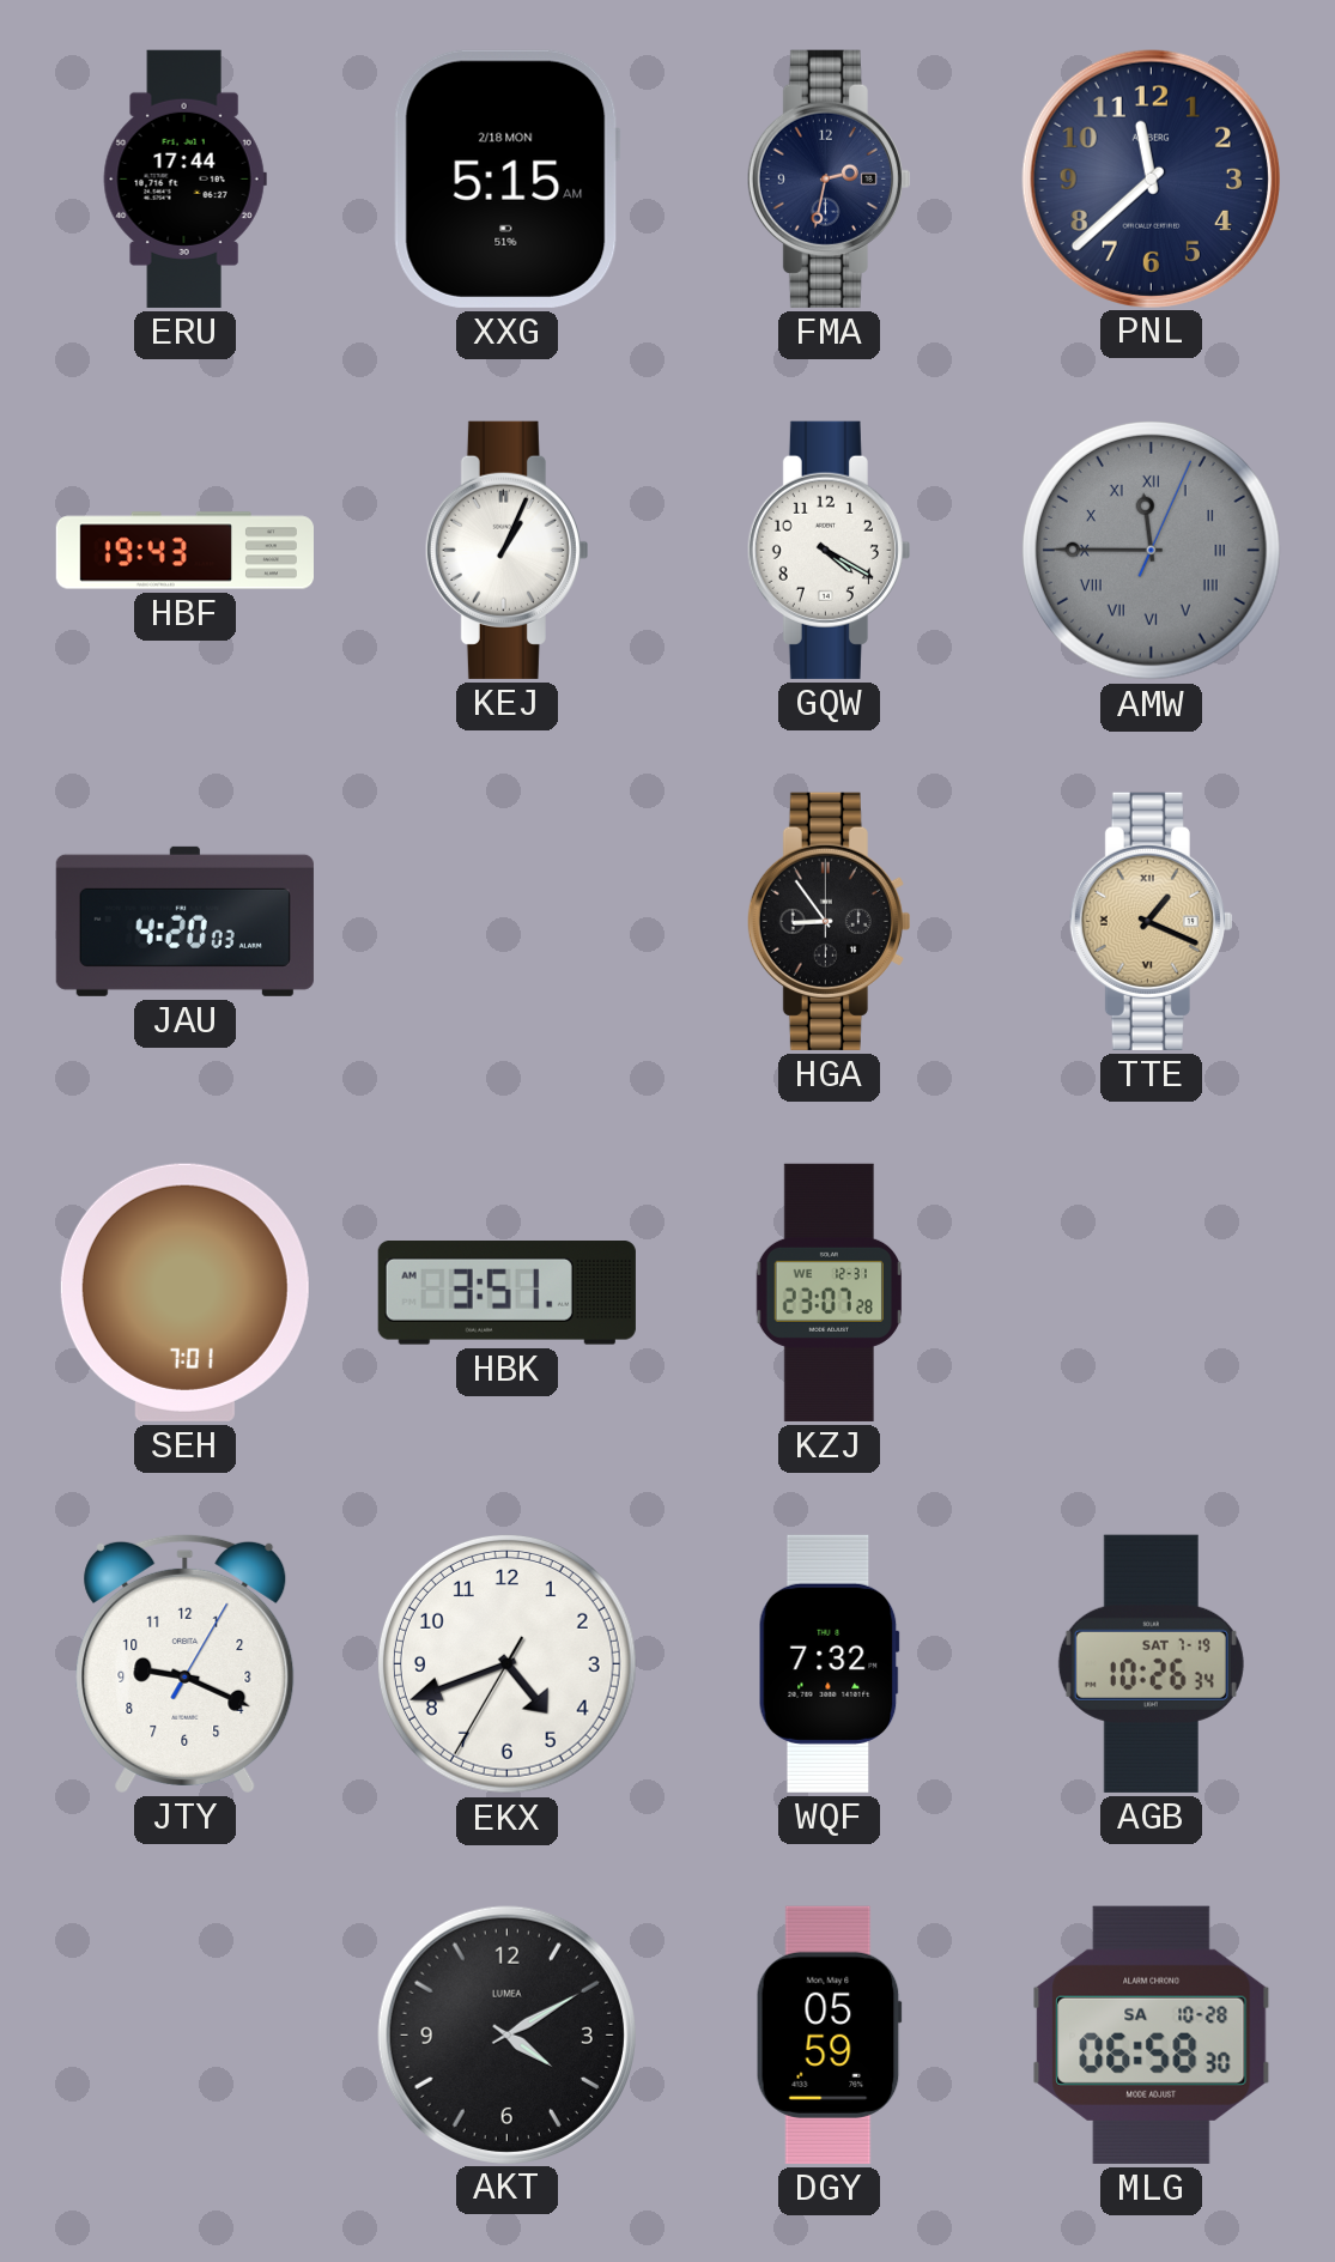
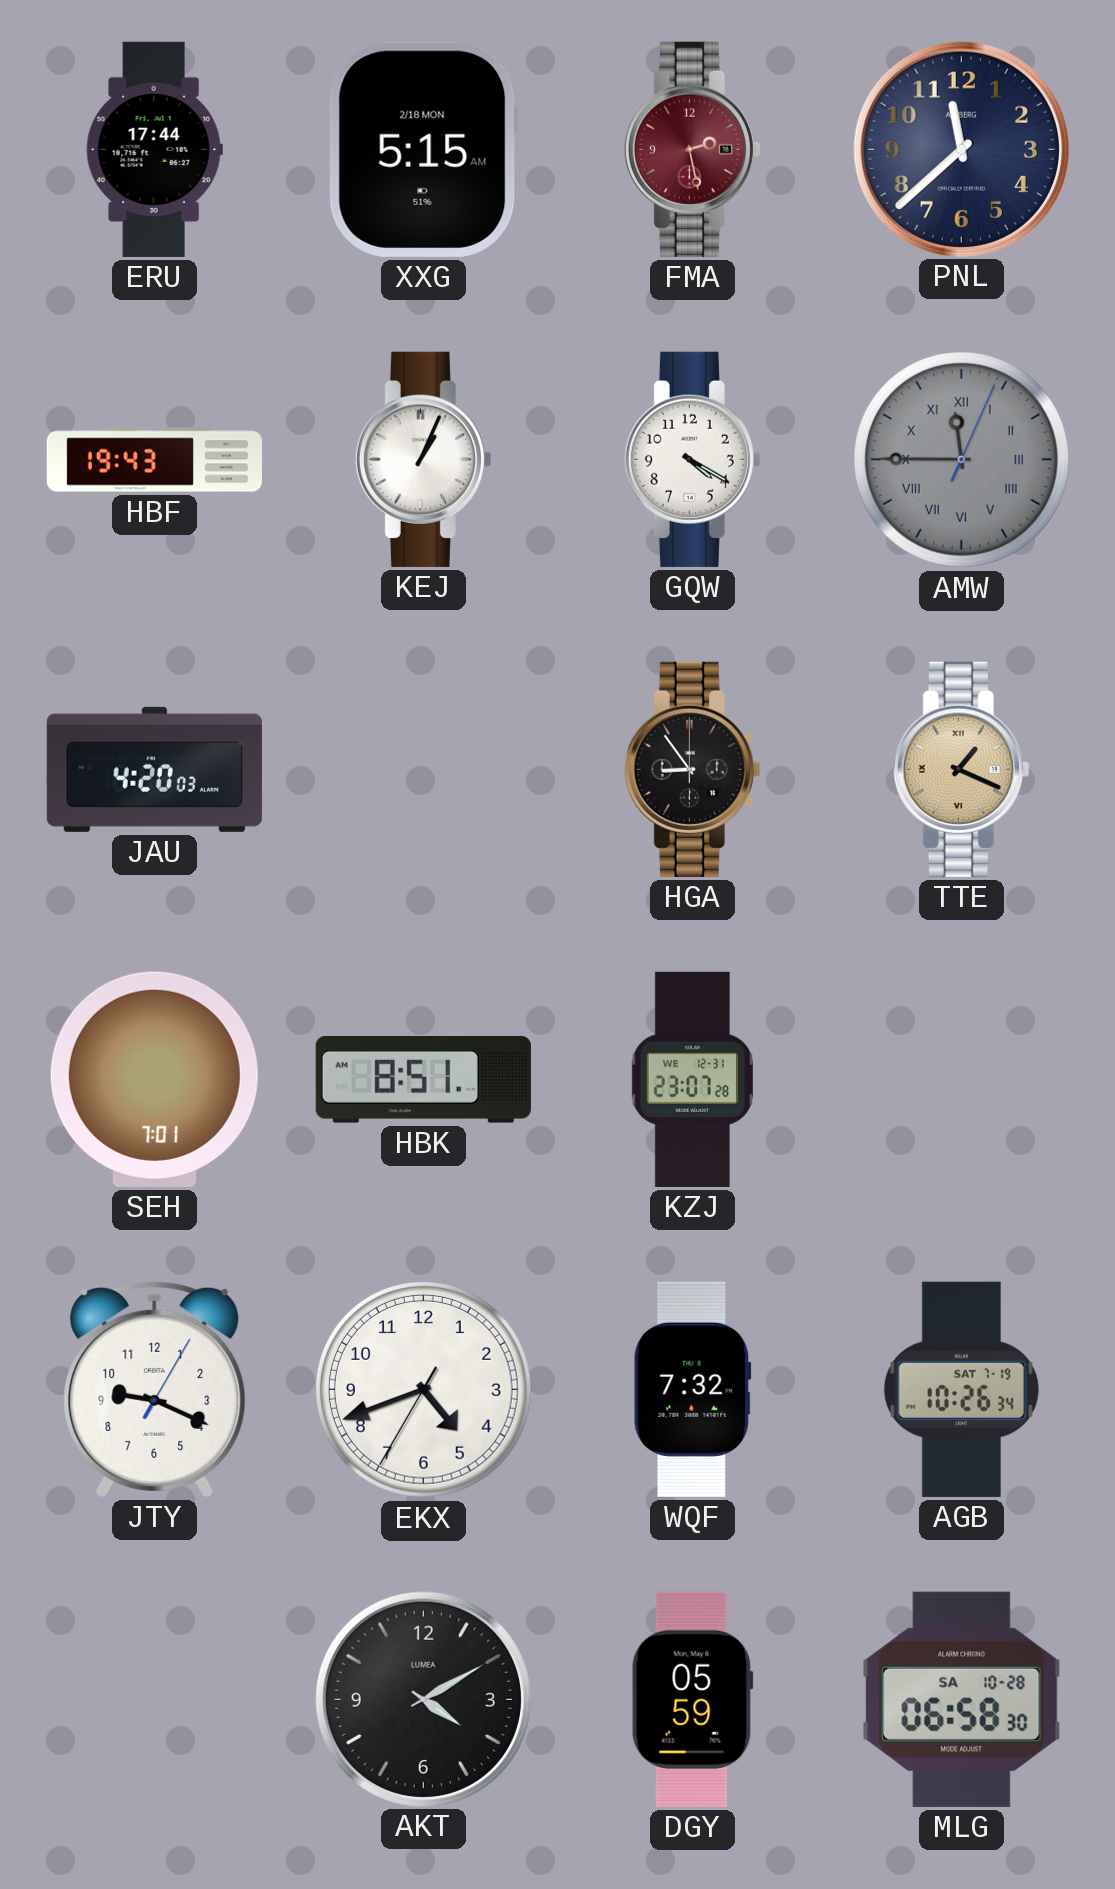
FMA: 2:32 -> 2:28 (692, 149)
FMA dial: navy -> burgundy (692, 149)
HBK: 3:51 -> 8:51 (423, 1080)
